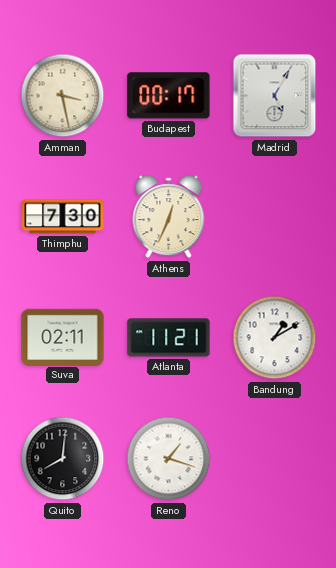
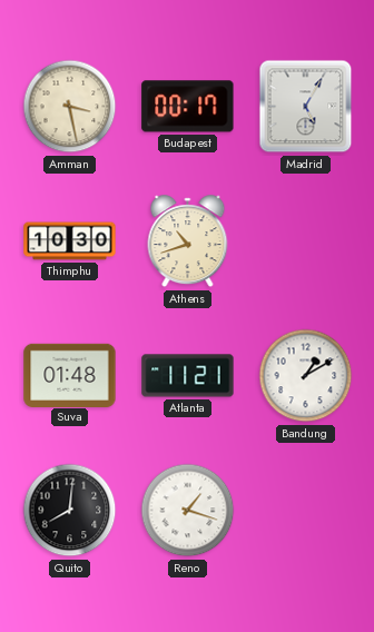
Thimphu: 7:30 -> 10:30 (70, 241)
Athens: 12:34 -> 10:42 (188, 241)
Suva: 02:11 -> 01:48 (70, 375)
